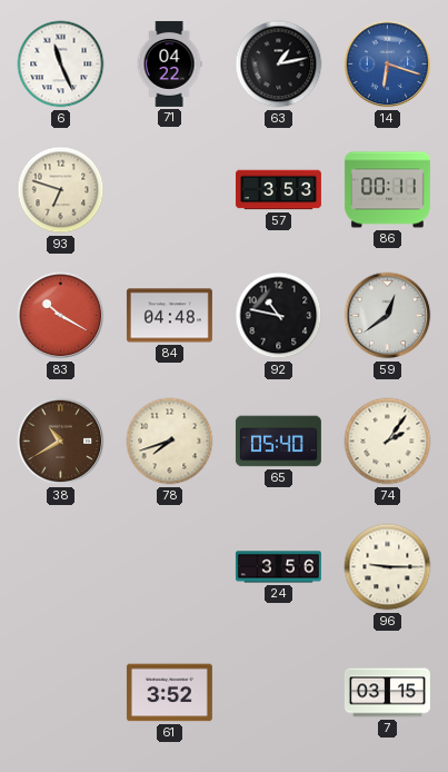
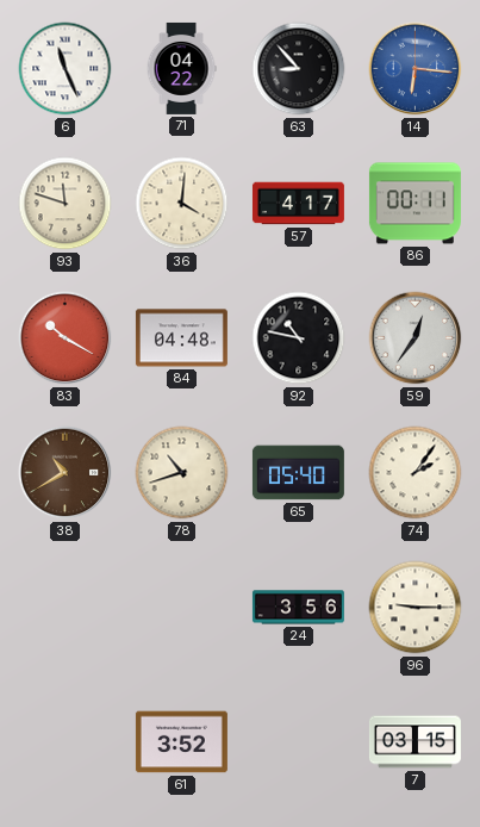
63: 1:13 -> 8:53 (299, 69)
14: 6:18 -> 6:16 (416, 69)
93: 6:48 -> 11:48 (66, 204)
36: none -> 4:01 (182, 204)
57: 3:53 -> 4:17 (298, 204)
59: 12:39 -> 12:36 (416, 338)
78: 7:42 -> 10:42 (182, 473)
